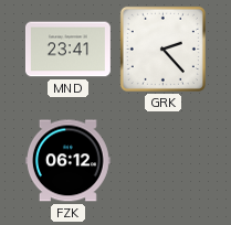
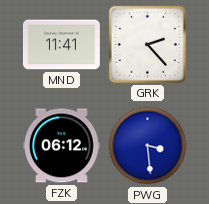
MND: 23:41 -> 11:41 (61, 45)
PWG: none -> 3:29 (148, 146)
